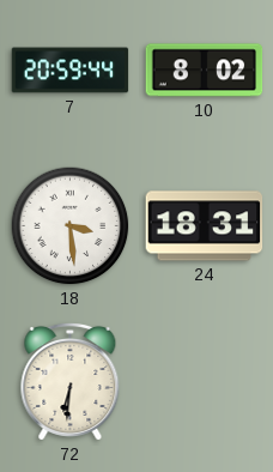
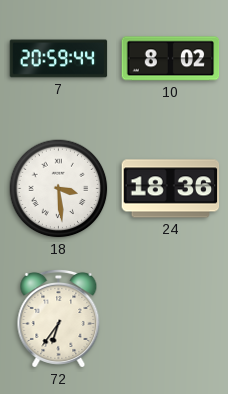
24: 18:31 -> 18:36 (171, 189)
72: 6:31 -> 6:36 (59, 318)
